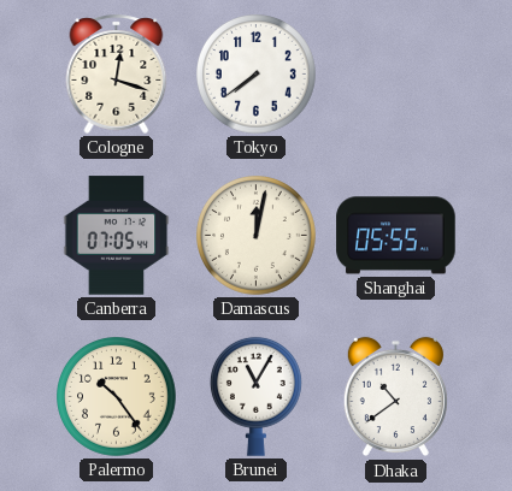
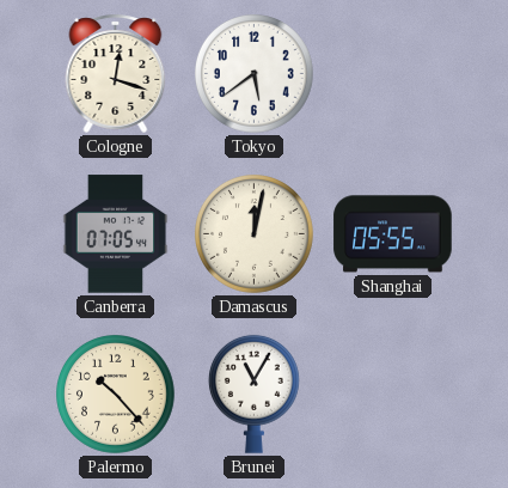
Tokyo: 7:39 -> 5:39 (255, 74)
Palermo: 10:24 -> 10:23 (116, 395)
Dhaka: 10:39 -> none (395, 397)
